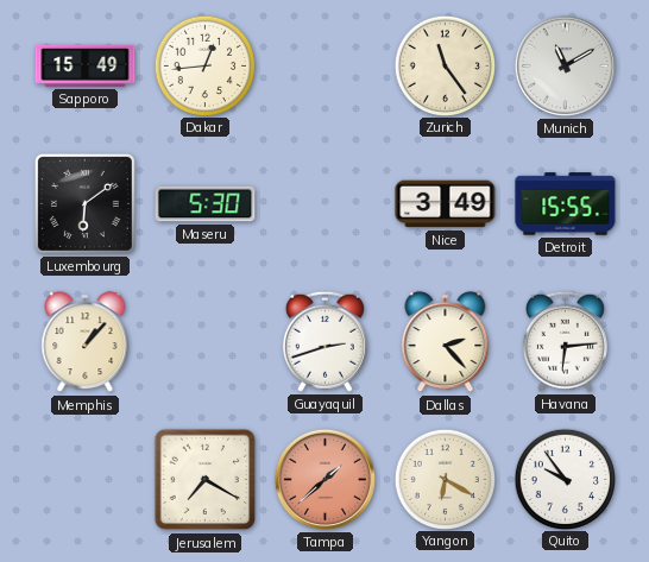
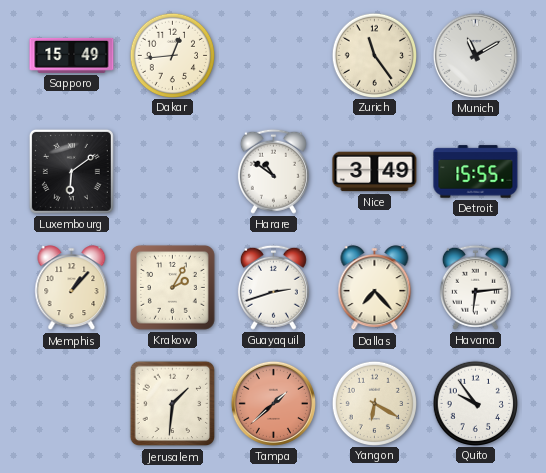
Maseru: 5:30 -> none (206, 204)
Harare: none -> 10:51 (273, 171)
Krakow: none -> 2:05 (172, 287)
Dallas: 2:23 -> 7:23 (375, 288)
Jerusalem: 7:20 -> 1:31 (173, 404)
